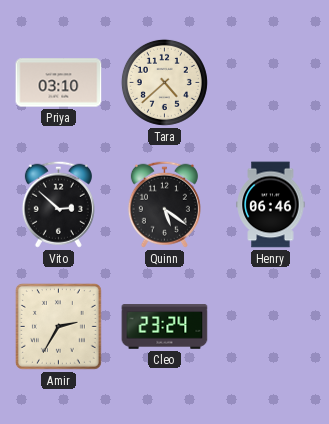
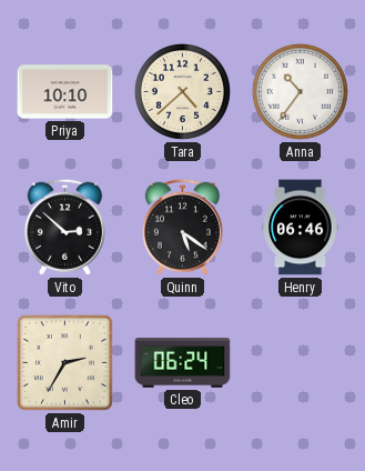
Priya: 03:10 -> 10:10 (65, 92)
Anna: none -> 10:36 (300, 91)
Cleo: 23:24 -> 06:24 (183, 363)
